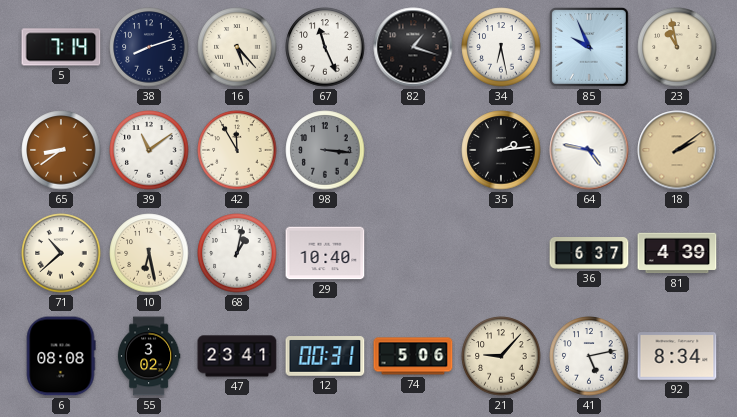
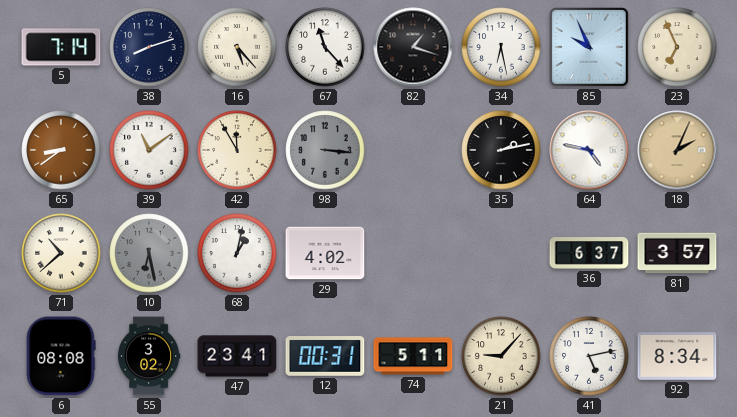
67: 11:26 -> 11:23 (325, 47)
23: 10:58 -> 6:56 (677, 47)
35: 2:14 -> 2:13 (501, 150)
18: 2:09 -> 2:04 (677, 150)
10 dial: cream -> grey (149, 253)
29: 10:40 -> 4:02 (325, 253)
81: 4:39 -> 3:57 (677, 253)
74: 5:06 -> 5:11 (413, 356)
